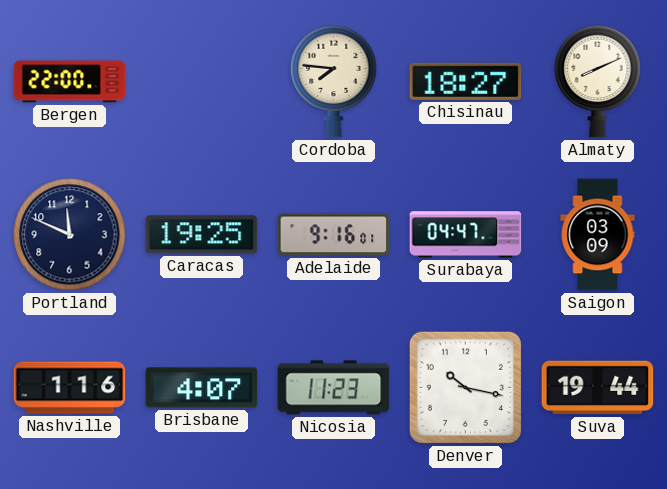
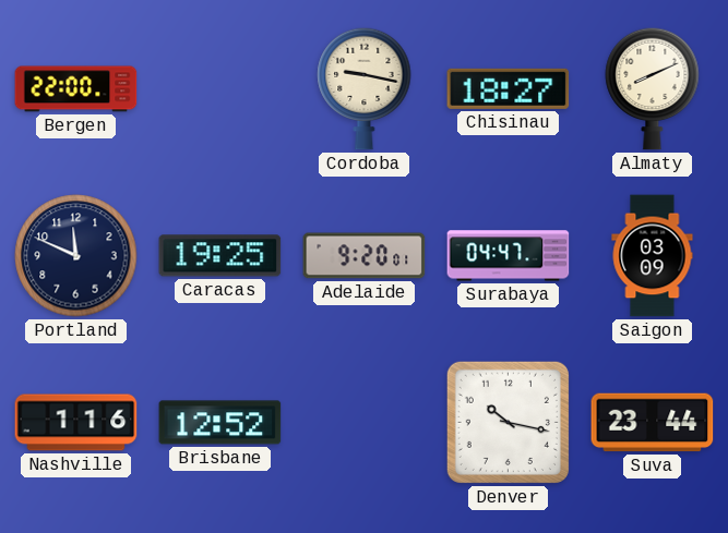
Cordoba: 7:46 -> 9:17 (365, 88)
Adelaide: 9:16 -> 9:20 (365, 256)
Brisbane: 4:07 -> 12:52 (220, 423)
Nicosia: 11:23 -> none (334, 388)
Suva: 19:44 -> 23:44 (653, 423)
